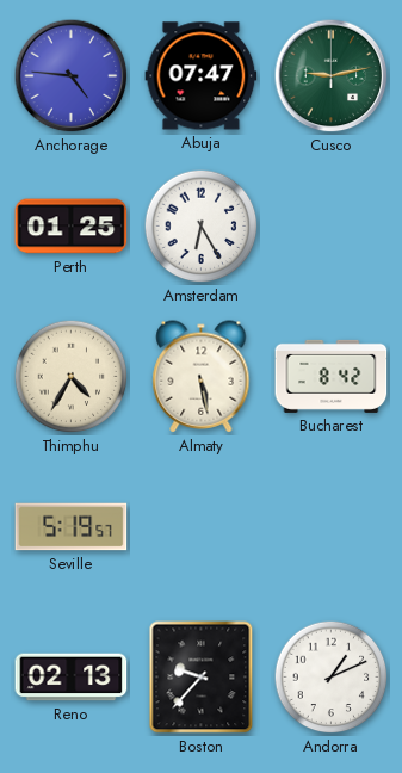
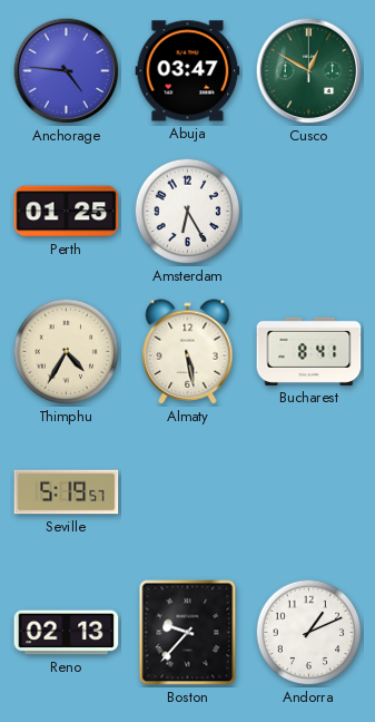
Abuja: 07:47 -> 03:47 (188, 71)
Cusco: 9:13 -> 12:50 (309, 71)
Bucharest: 8:42 -> 8:41 (309, 351)
